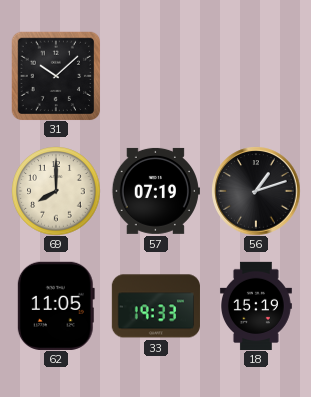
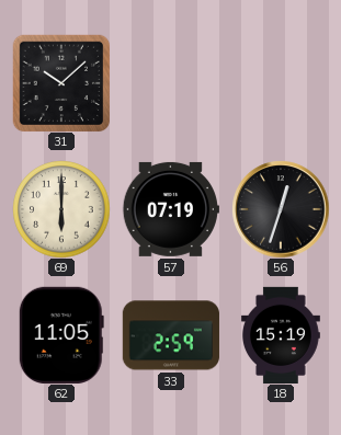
69: 8:00 -> 6:00 (61, 209)
56: 1:12 -> 12:33 (281, 209)
33: 19:33 -> 2:59 (171, 335)
